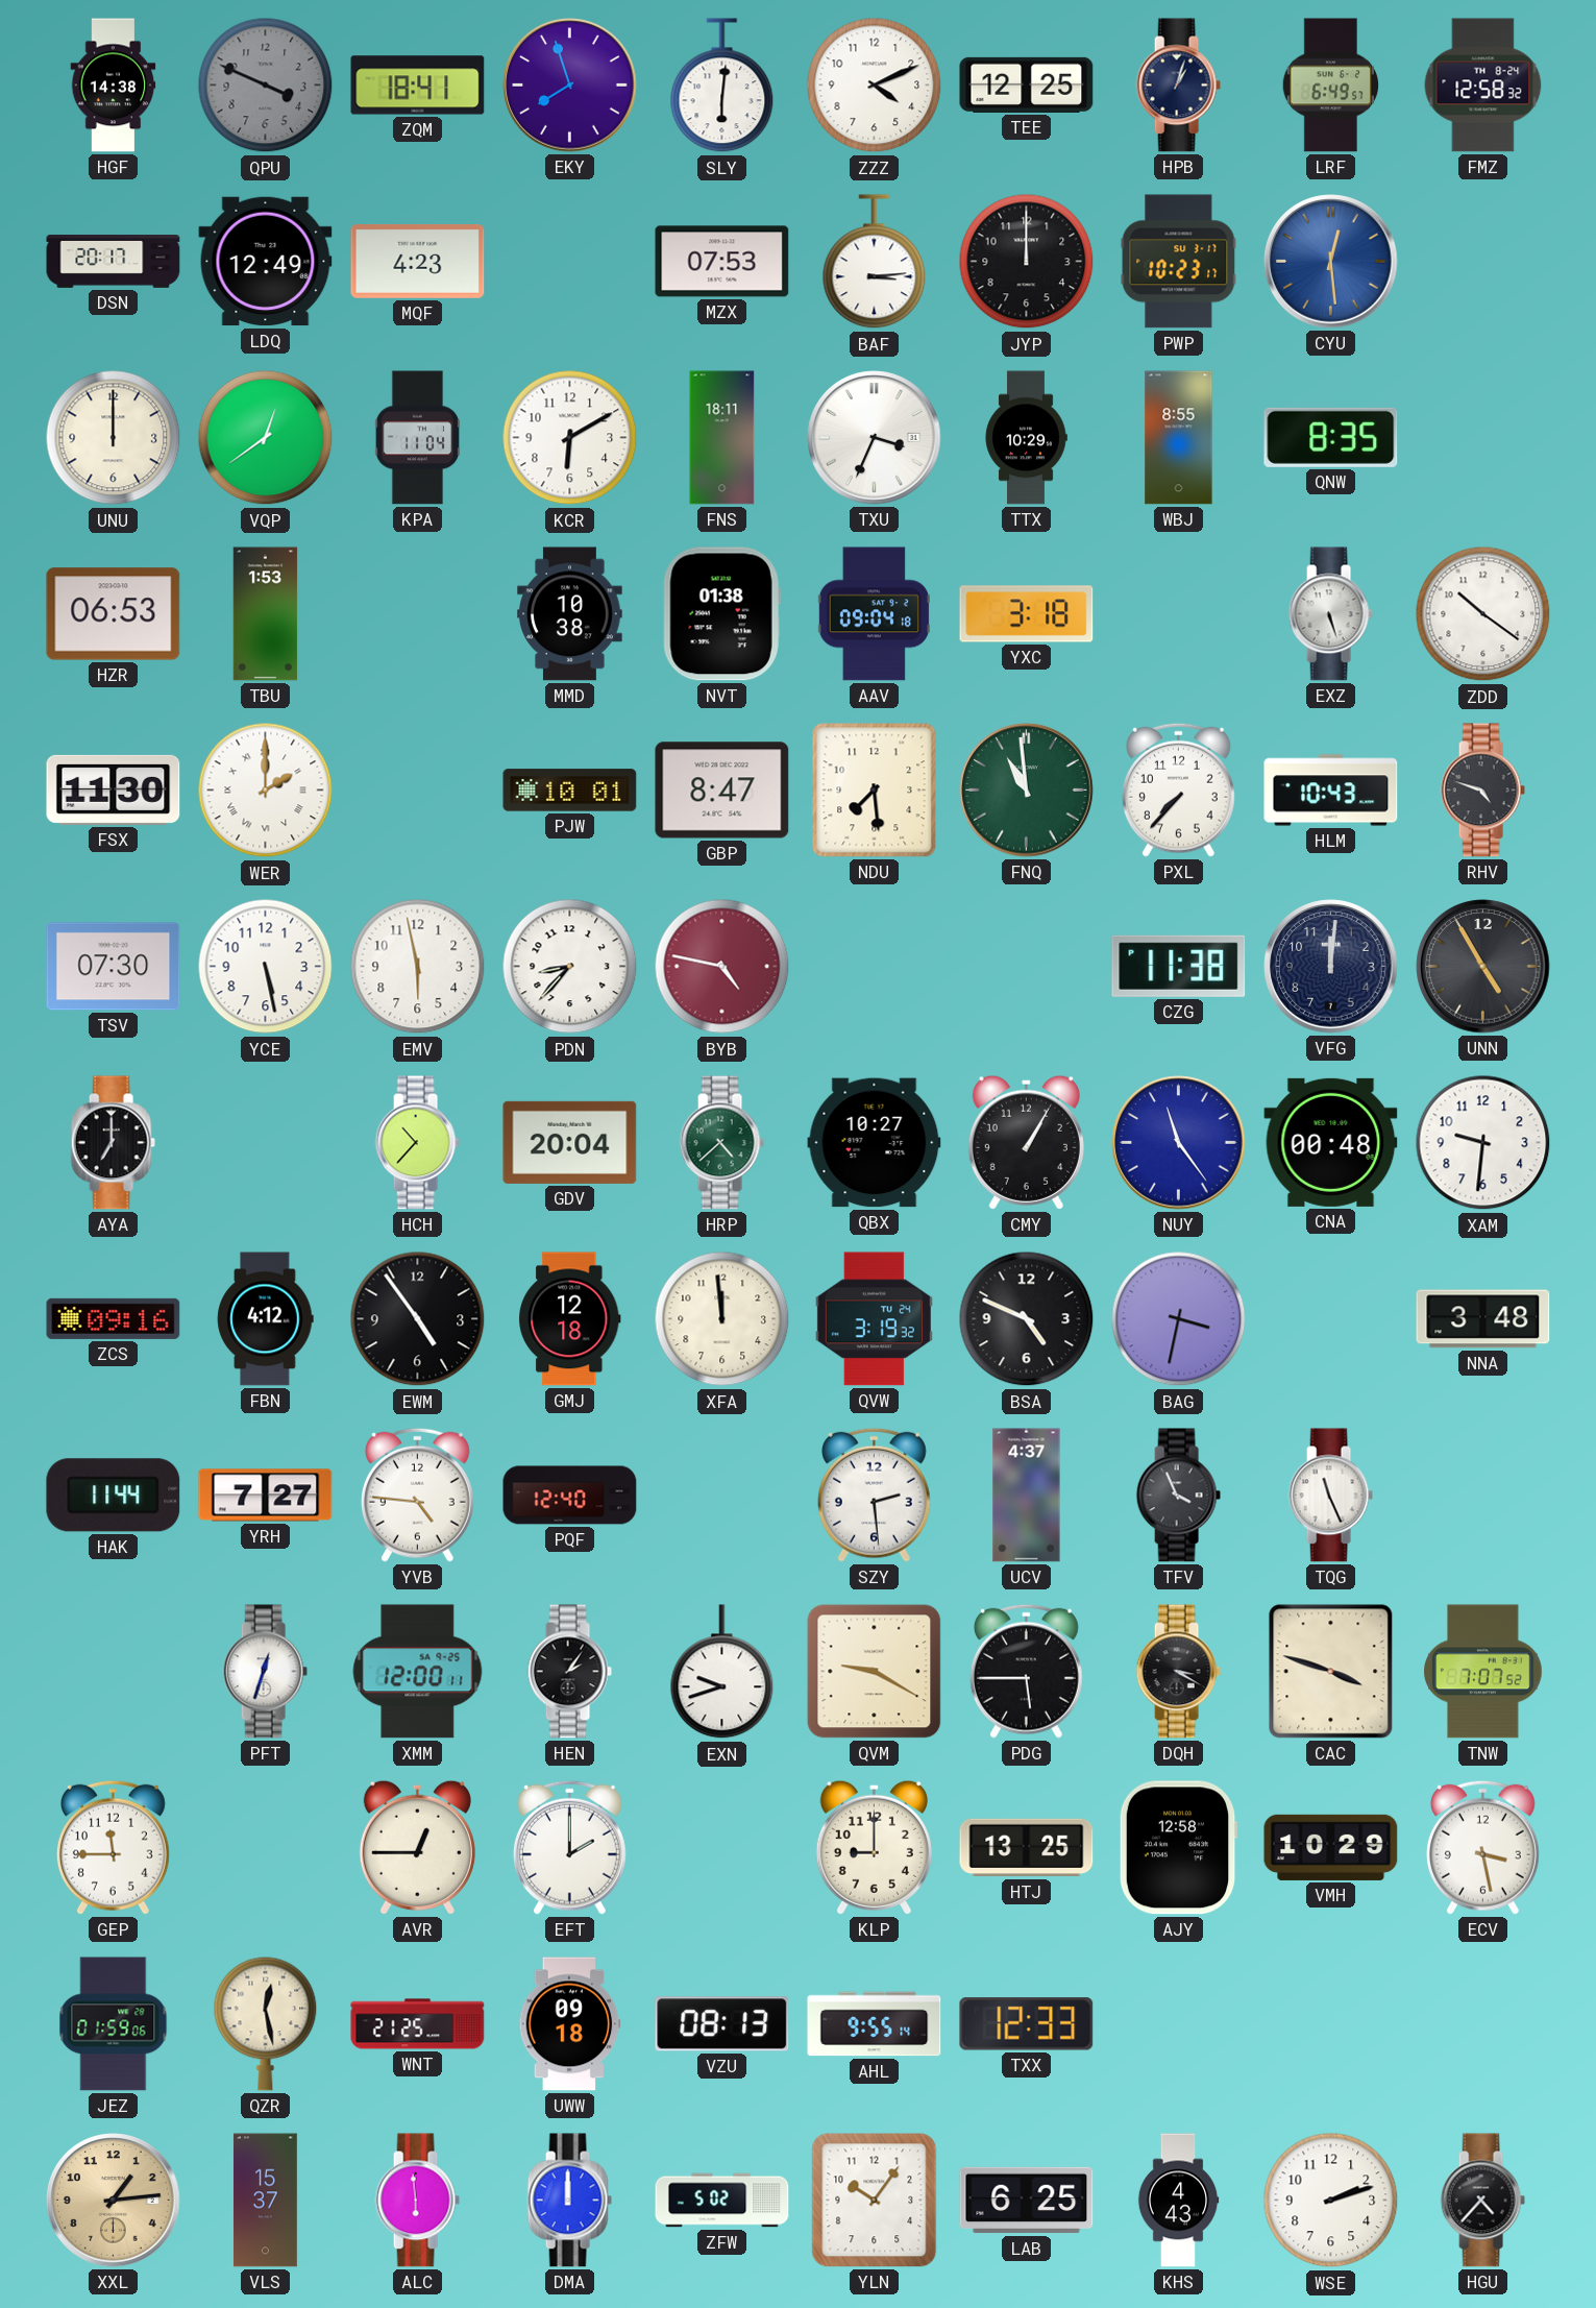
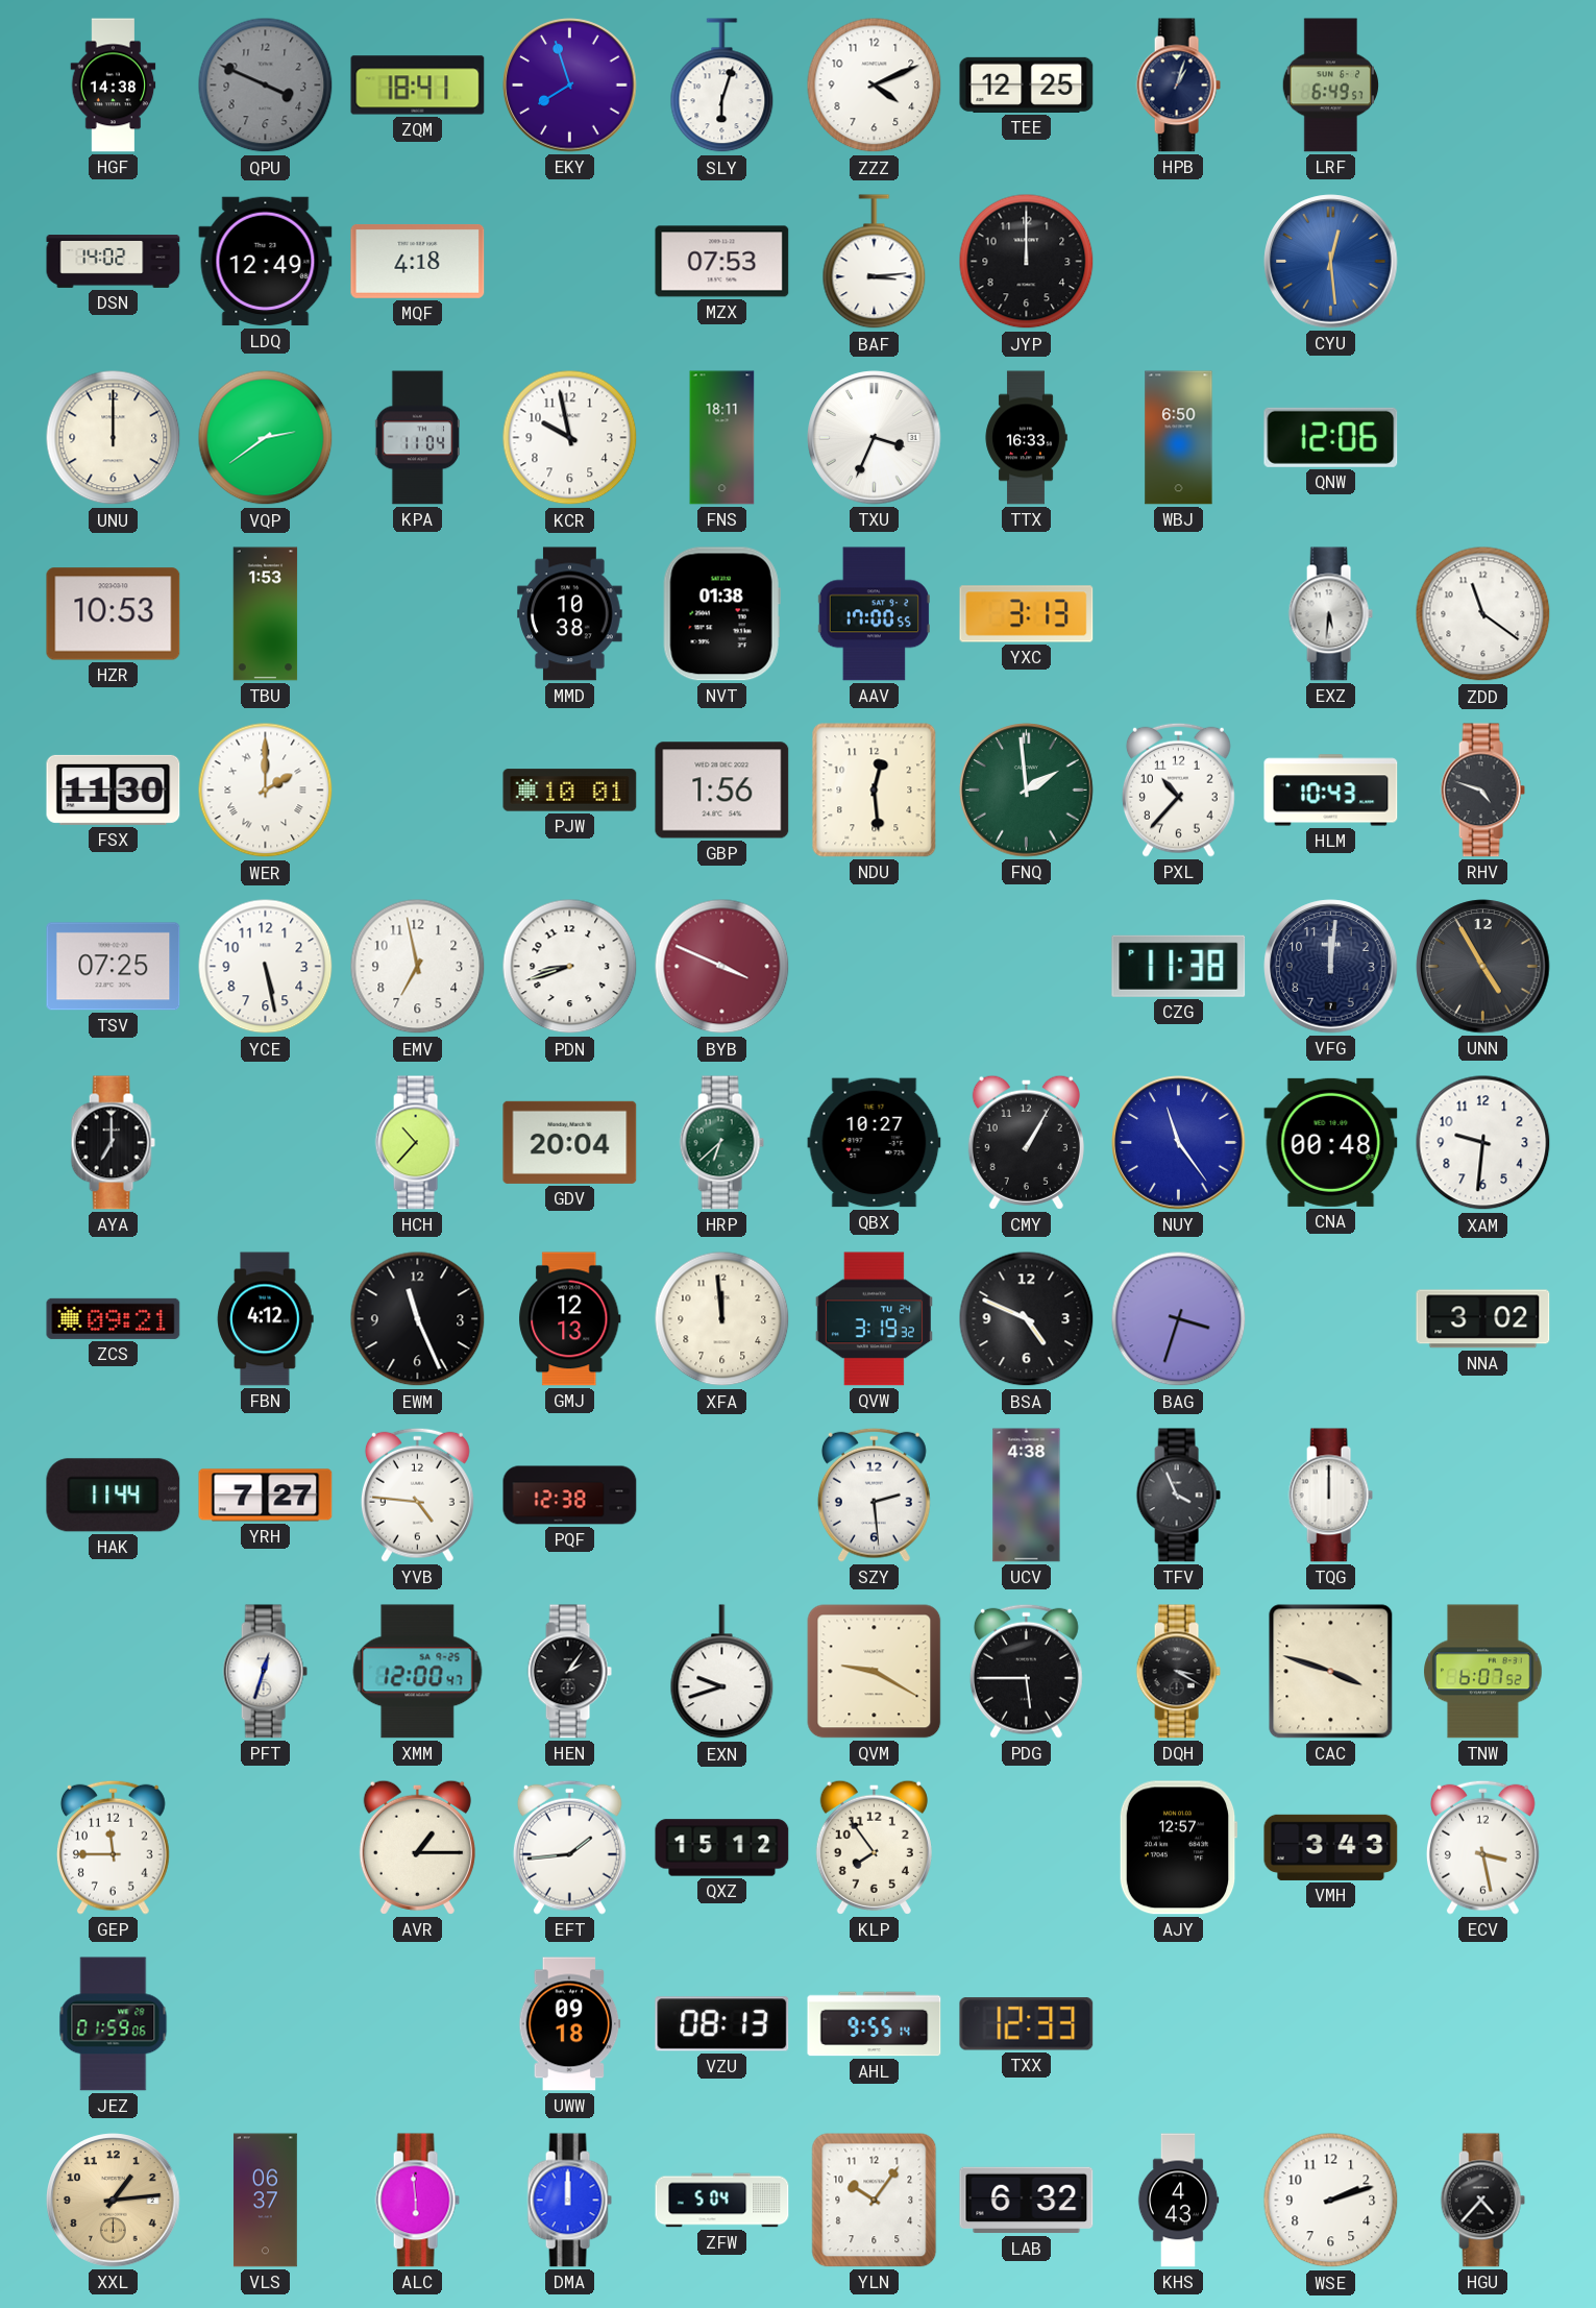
SLY: 6:01 -> 6:03 (722, 86)
FMZ: 12:58 -> none (1483, 86)
DSN: 20:17 -> 14:02 (114, 262)
MQF: 4:23 -> 4:18 (418, 261)
PWP: 10:23 -> none (1179, 262)
VQP: 12:39 -> 2:39 (266, 438)
KCR: 6:10 -> 9:58 (570, 438)
TTX: 10:29 -> 16:33 (1026, 438)
WBJ: 8:55 -> 6:50 (1179, 438)
QNW: 8:35 -> 12:06 (1331, 437)
HZR: 06:53 -> 10:53 (114, 614)
AAV: 09:04 -> 17:00 (874, 614)
YXC: 3:18 -> 3:13 (1027, 614)
EXZ: 5:27 -> 5:31 (1330, 614)
ZDD: 10:21 -> 11:21 (1483, 614)
GBP: 8:47 -> 1:56 (722, 791)
NDU: 7:29 -> 12:29 (875, 791)
FNQ: 10:59 -> 1:59 (1027, 791)
PXL: 7:37 -> 10:37 (1178, 789)
TSV: 07:30 -> 07:25 (114, 967)
EMV: 5:58 -> 6:58 (418, 967)
PDN: 8:37 -> 8:42 (570, 967)
BYB: 4:47 -> 3:49 (722, 967)
HRP: 4:38 -> 6:38 (721, 1143)
ZCS: 09:16 -> 09:21 (114, 1318)
EWM: 4:54 -> 11:26 (418, 1319)
GMJ: 12:18 -> 12:13 (570, 1319)
BAG: 3:32 -> 3:33 (1179, 1319)
NNA: 3:48 -> 3:02 (1483, 1319)
PQF: 12:40 -> 12:38 (570, 1496)
UCV: 4:37 -> 4:38 (1027, 1496)
TQG: 11:26 -> 12:00 (1330, 1496)
XMM: 12:00:11 -> 12:00:47 (418, 1672)
TNW: 7:07 -> 6:07 (1483, 1672)
AVR: 12:45 -> 1:15 (417, 1847)
EFT: 2:00 -> 1:44 (569, 1847)
QXZ: none -> 15:12 (722, 1848)
KLP: 9:00 -> 7:54 (874, 1847)
HTJ: 13:25 -> none (1027, 1848)
AJY: 12:58 -> 12:57 (1178, 1848)
VMH: 10:29 -> 3:43 (1331, 1847)
QZR: 12:28 -> none (266, 2023)
WNT: 21:25 -> none (418, 2024)
VLS: 15:37 -> 06:37 (266, 2201)
ZFW: 5:02 -> 5:04 (722, 2201)
LAB: 6:25 -> 6:32 (1027, 2201)
